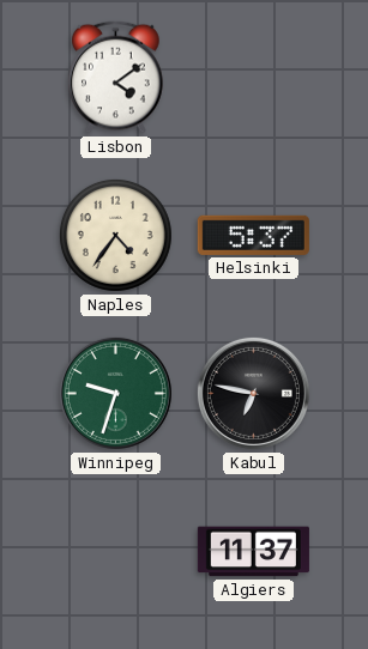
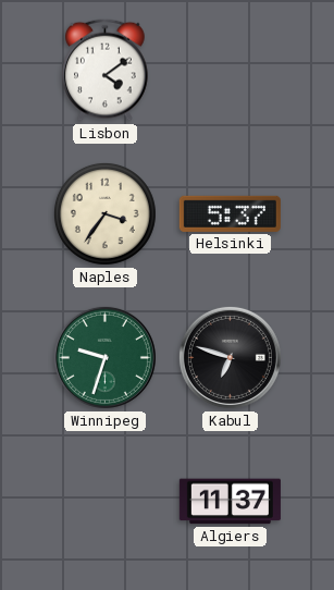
Naples: 4:36 -> 3:36 (104, 213)
Kabul: 6:47 -> 6:48 (230, 357)
